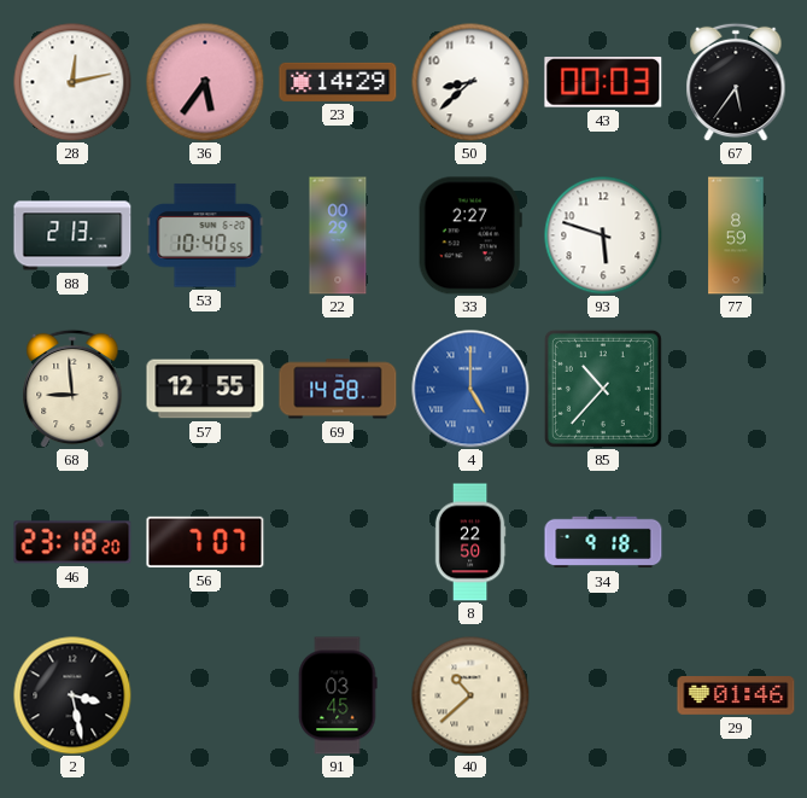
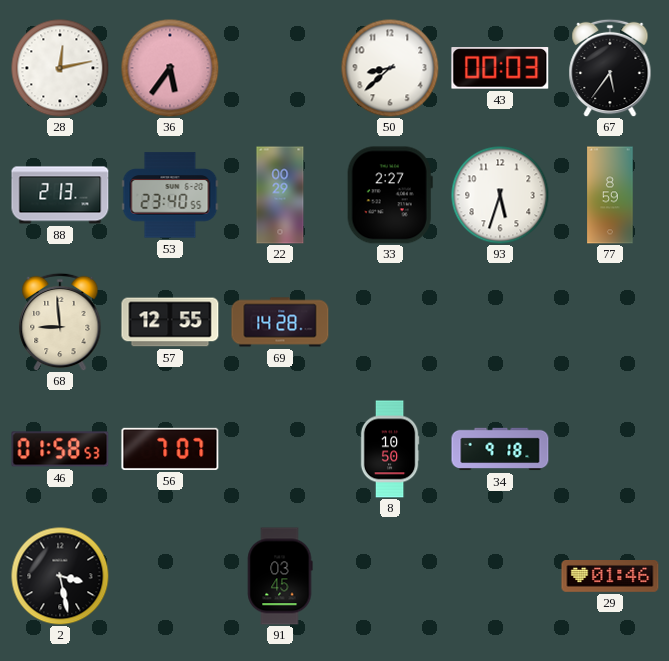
23: 14:29 -> none (338, 82)
53: 10:40 -> 23:40 (170, 195)
93: 5:48 -> 5:33 (500, 195)
4: 5:00 -> none (470, 389)
85: 10:37 -> none (603, 389)
46: 23:18 -> 01:58 (60, 449)
8: 22:50 -> 10:50 (390, 449)
40: 10:38 -> none (470, 695)
